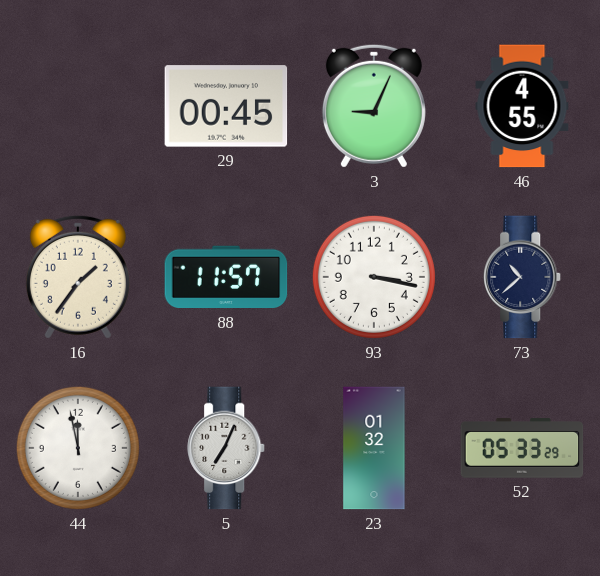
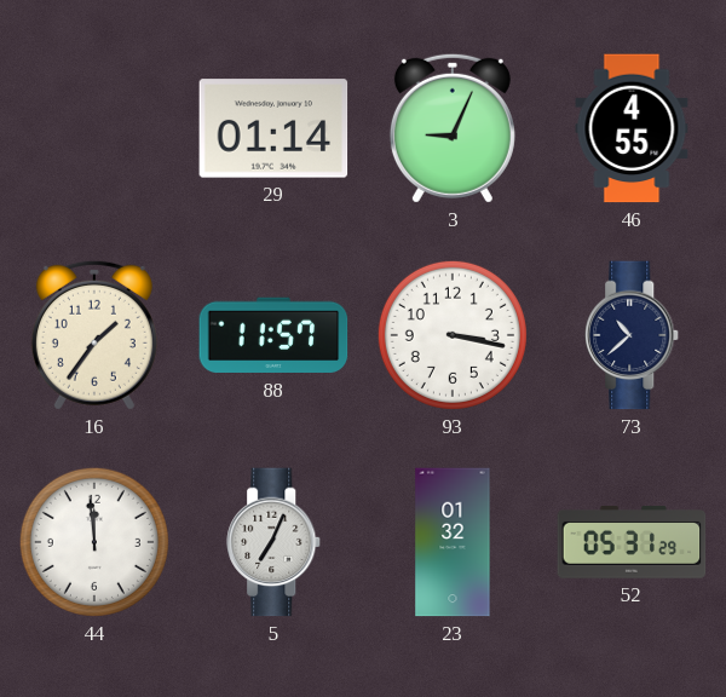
29: 00:45 -> 01:14 (273, 128)
44: 11:58 -> 11:59 (94, 542)
52: 05:33 -> 05:31 (632, 542)
